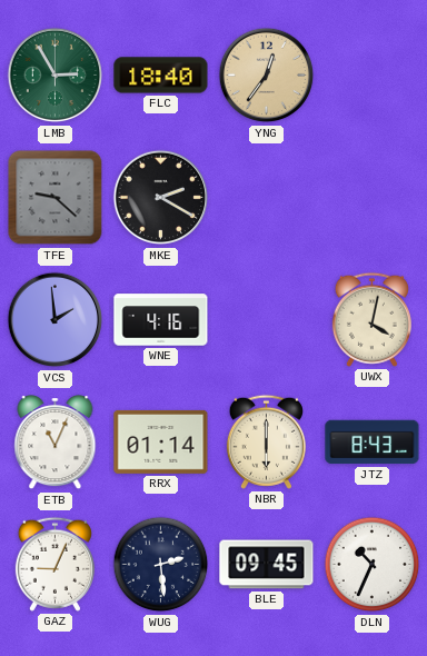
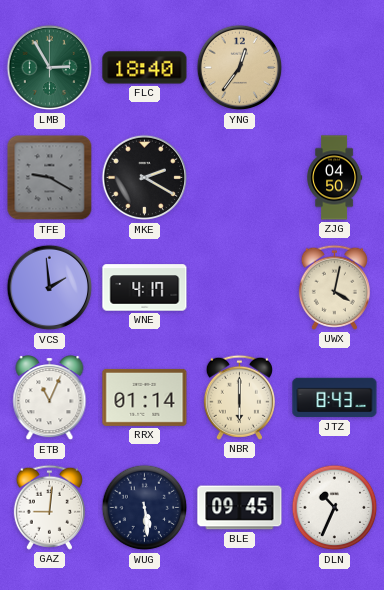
TFE: 9:22 -> 9:20 (50, 178)
ZJG: none -> 04:50 (335, 178)
WNE: 4:16 -> 4:17 (145, 288)
GAZ: 9:04 -> 9:01 (49, 507)
WUG: 2:29 -> 5:29 (145, 508)
